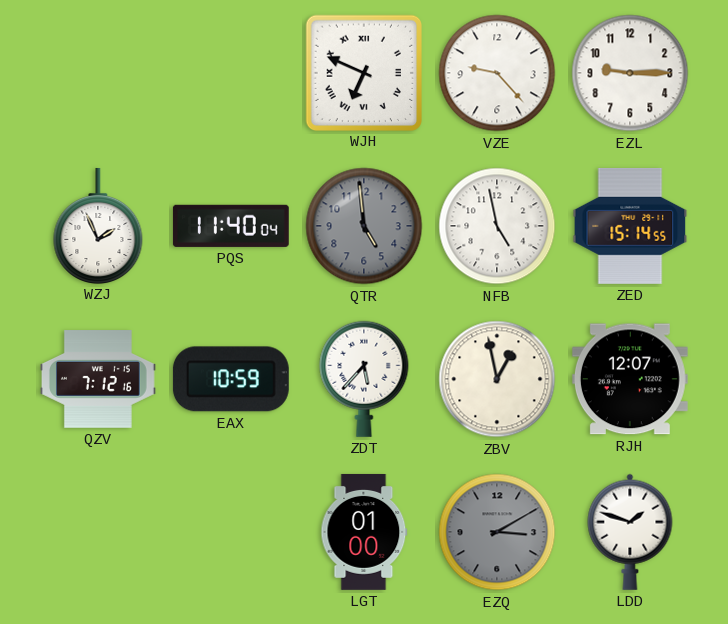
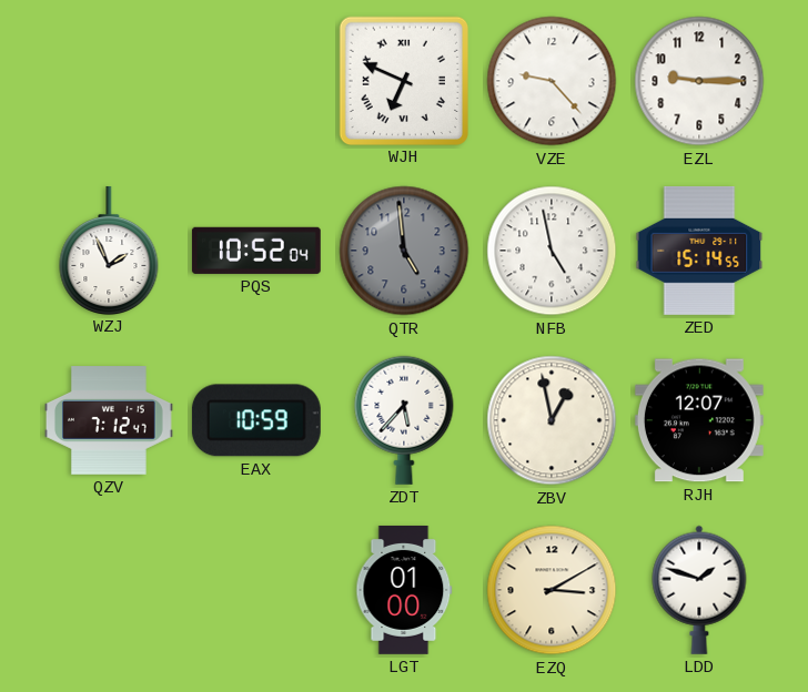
PQS: 11:40 -> 10:52 (256, 251)
QZV: 7:12:16 -> 7:12:47 (110, 420)
EZQ dial: grey -> cream (552, 590)
